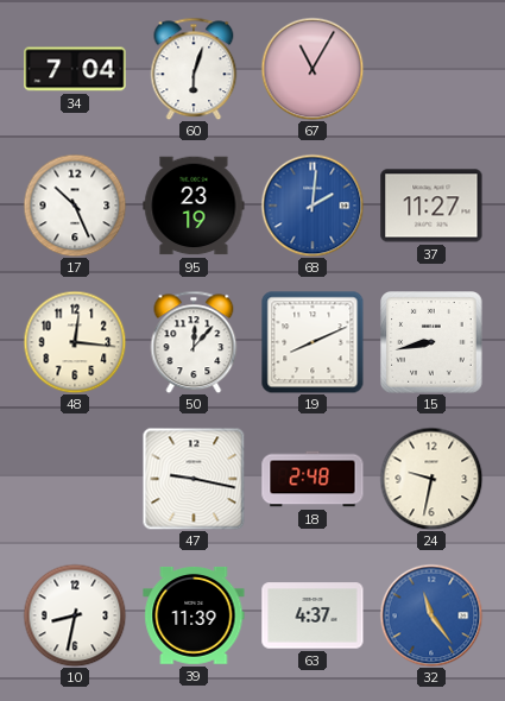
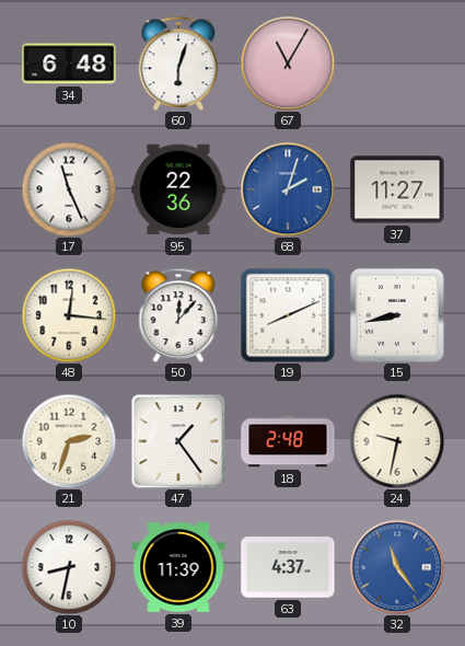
34: 7:04 -> 6:48 (69, 64)
17: 10:26 -> 11:26 (69, 189)
95: 23:19 -> 22:36 (178, 189)
68: 2:01 -> 2:03 (288, 189)
21: none -> 2:33 (69, 441)
47: 9:17 -> 1:24 (178, 441)
